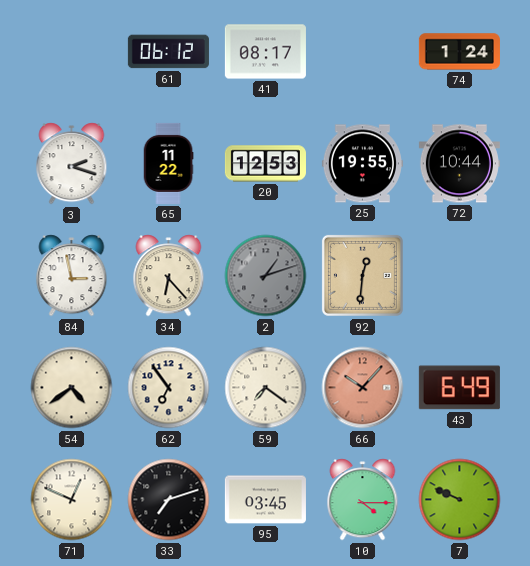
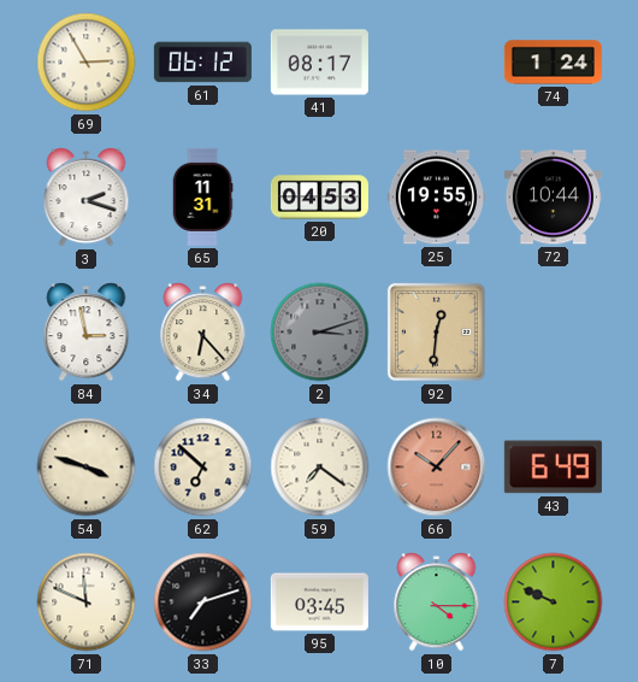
69: none -> 2:55 (87, 63)
65: 11:22 -> 11:31 (202, 196)
20: 12:53 -> 04:53 (319, 198)
2: 1:12 -> 3:12 (320, 333)
54: 4:39 -> 3:48 (87, 468)
62: 6:54 -> 6:52 (203, 468)
71: 12:49 -> 11:49 (87, 602)
